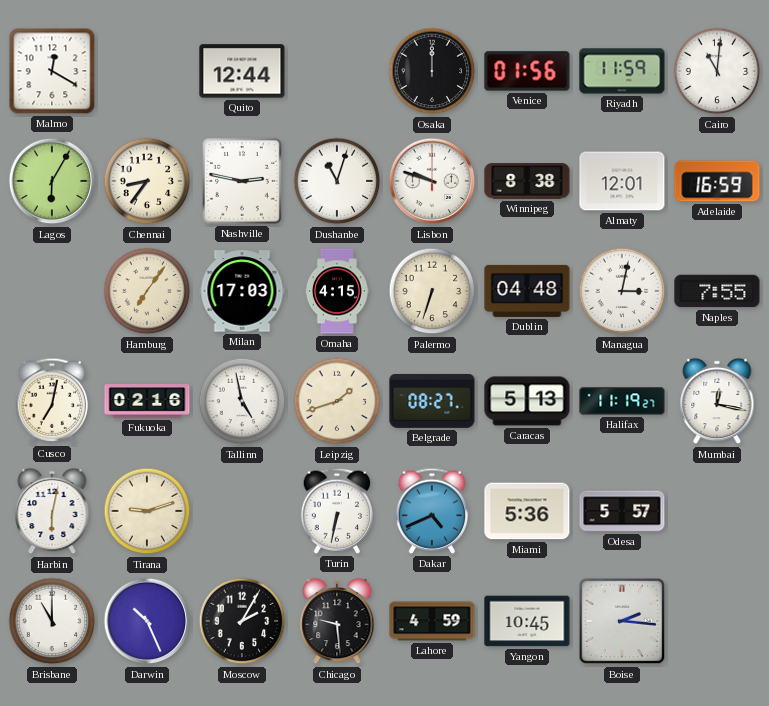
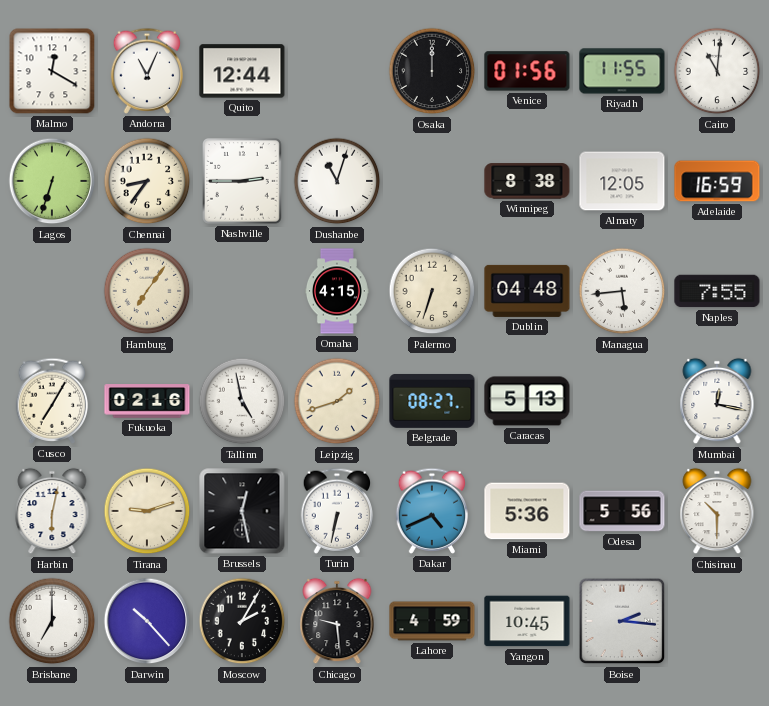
Andorra: none -> 11:04 (147, 71)
Riyadh: 11:59 -> 11:55 (622, 71)
Lagos: 6:05 -> 6:33 (52, 181)
Nashville: 2:47 -> 2:45 (243, 182)
Lisbon: 9:48 -> none (432, 181)
Almaty: 12:01 -> 12:05 (622, 181)
Milan: 17:03 -> none (242, 291)
Managua: 3:02 -> 5:44 (622, 291)
Cusco: 7:02 -> 7:05 (52, 401)
Halifax: 11:19 -> none (622, 401)
Brussels: none -> 12:28 (242, 511)
Odesa: 5:57 -> 5:56 (622, 511)
Chisinau: none -> 10:30 (717, 511)
Brisbane: 11:00 -> 7:00 (52, 621)
Darwin: 10:26 -> 10:23 (147, 621)
